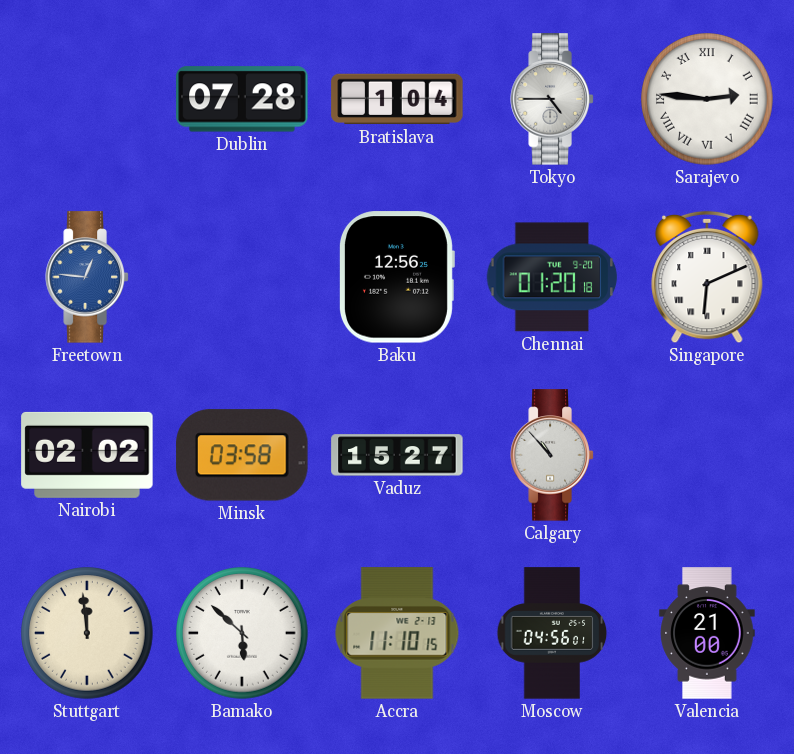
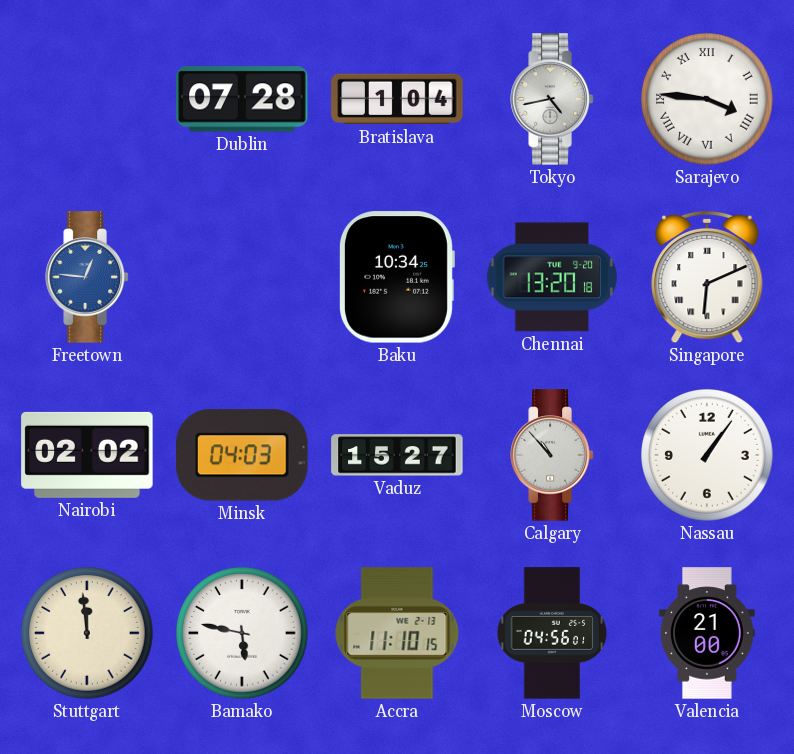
Tokyo: 4:45 -> 4:43 (552, 99)
Sarajevo: 2:46 -> 3:46 (708, 100)
Baku: 12:56 -> 10:34 (396, 277)
Chennai: 01:20 -> 13:20 (552, 277)
Minsk: 03:58 -> 04:03 (242, 455)
Nassau: none -> 1:06 (708, 456)
Bamako: 5:52 -> 5:47 (243, 634)
